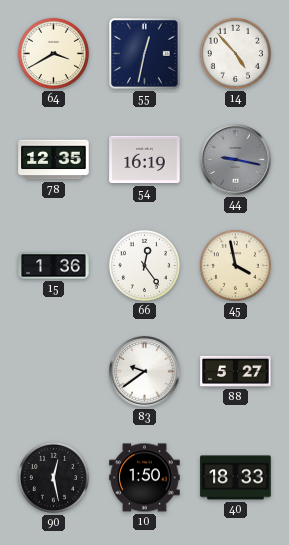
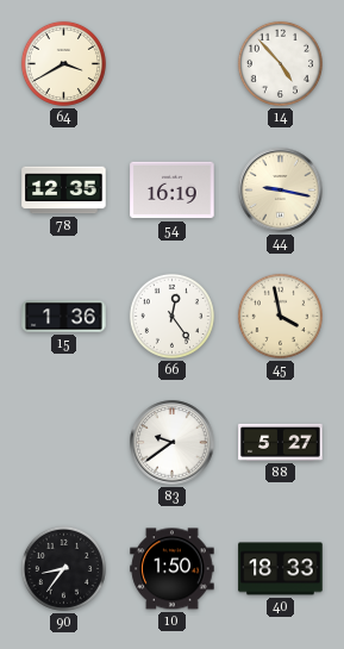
55: 12:32 -> none (145, 54)
44 dial: grey -> cream (281, 191)
90: 12:28 -> 8:36 (63, 568)
